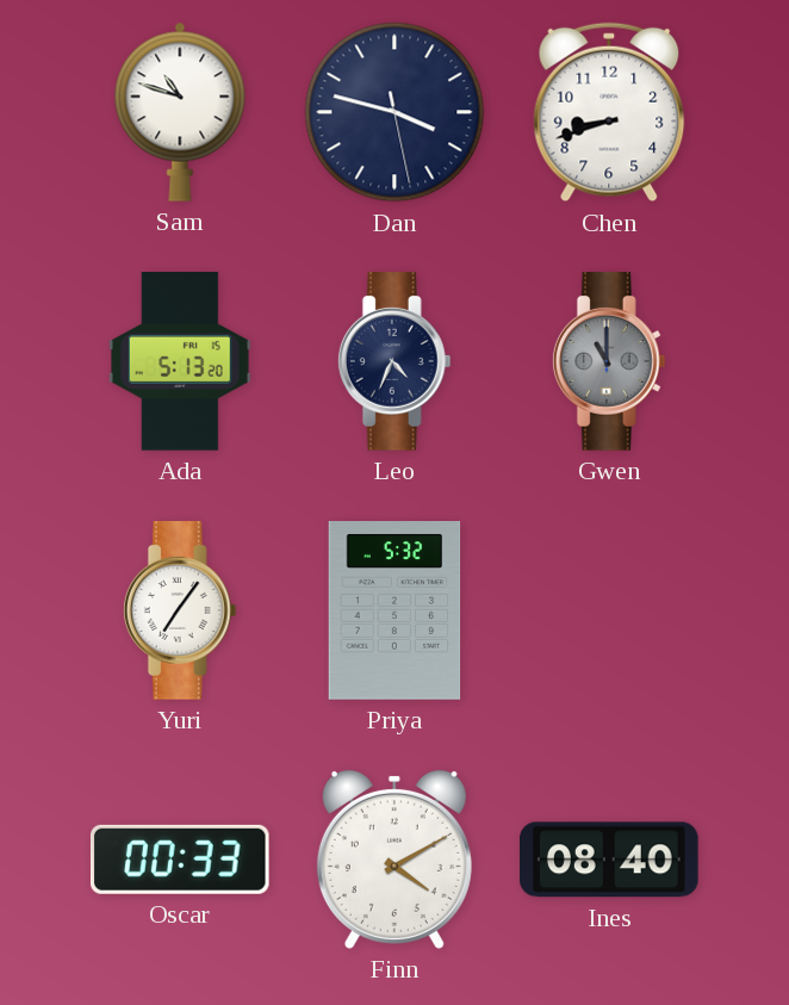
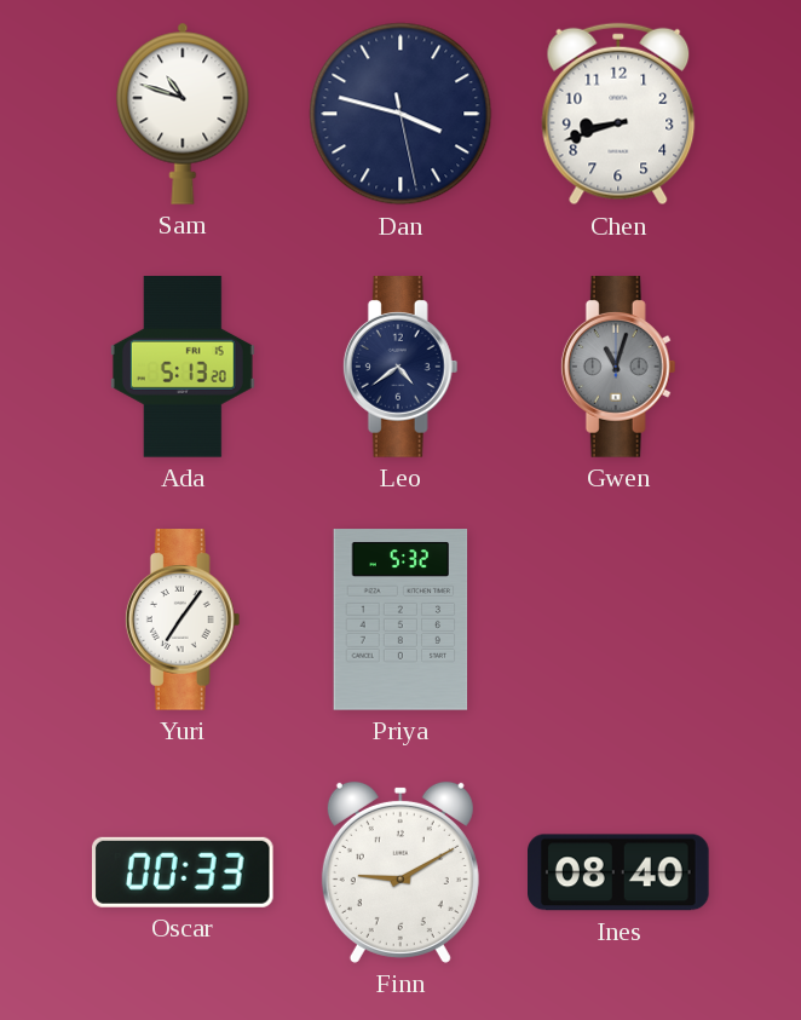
Leo: 4:34 -> 4:39 (400, 367)
Gwen: 11:00 -> 11:03 (618, 367)
Finn: 4:10 -> 9:10 (400, 872)
